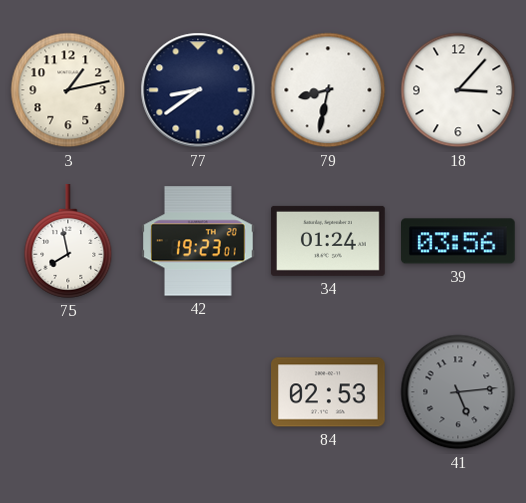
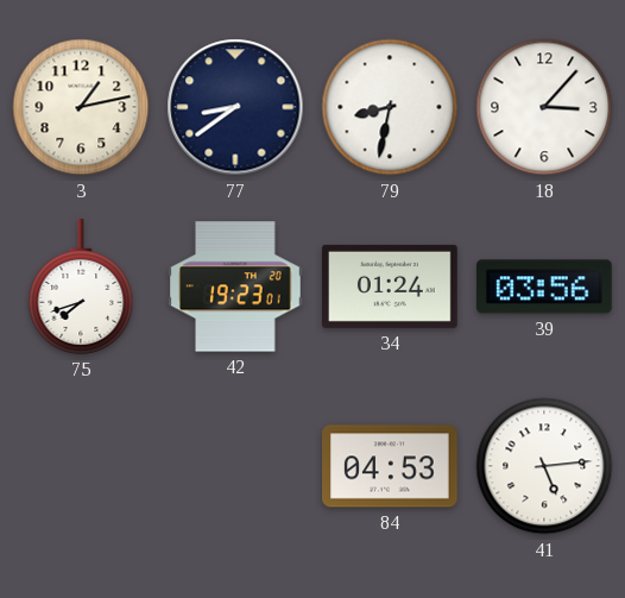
75: 7:58 -> 7:42 (81, 287)
84: 02:53 -> 04:53 (391, 466)
41 dial: grey -> white (544, 466)
